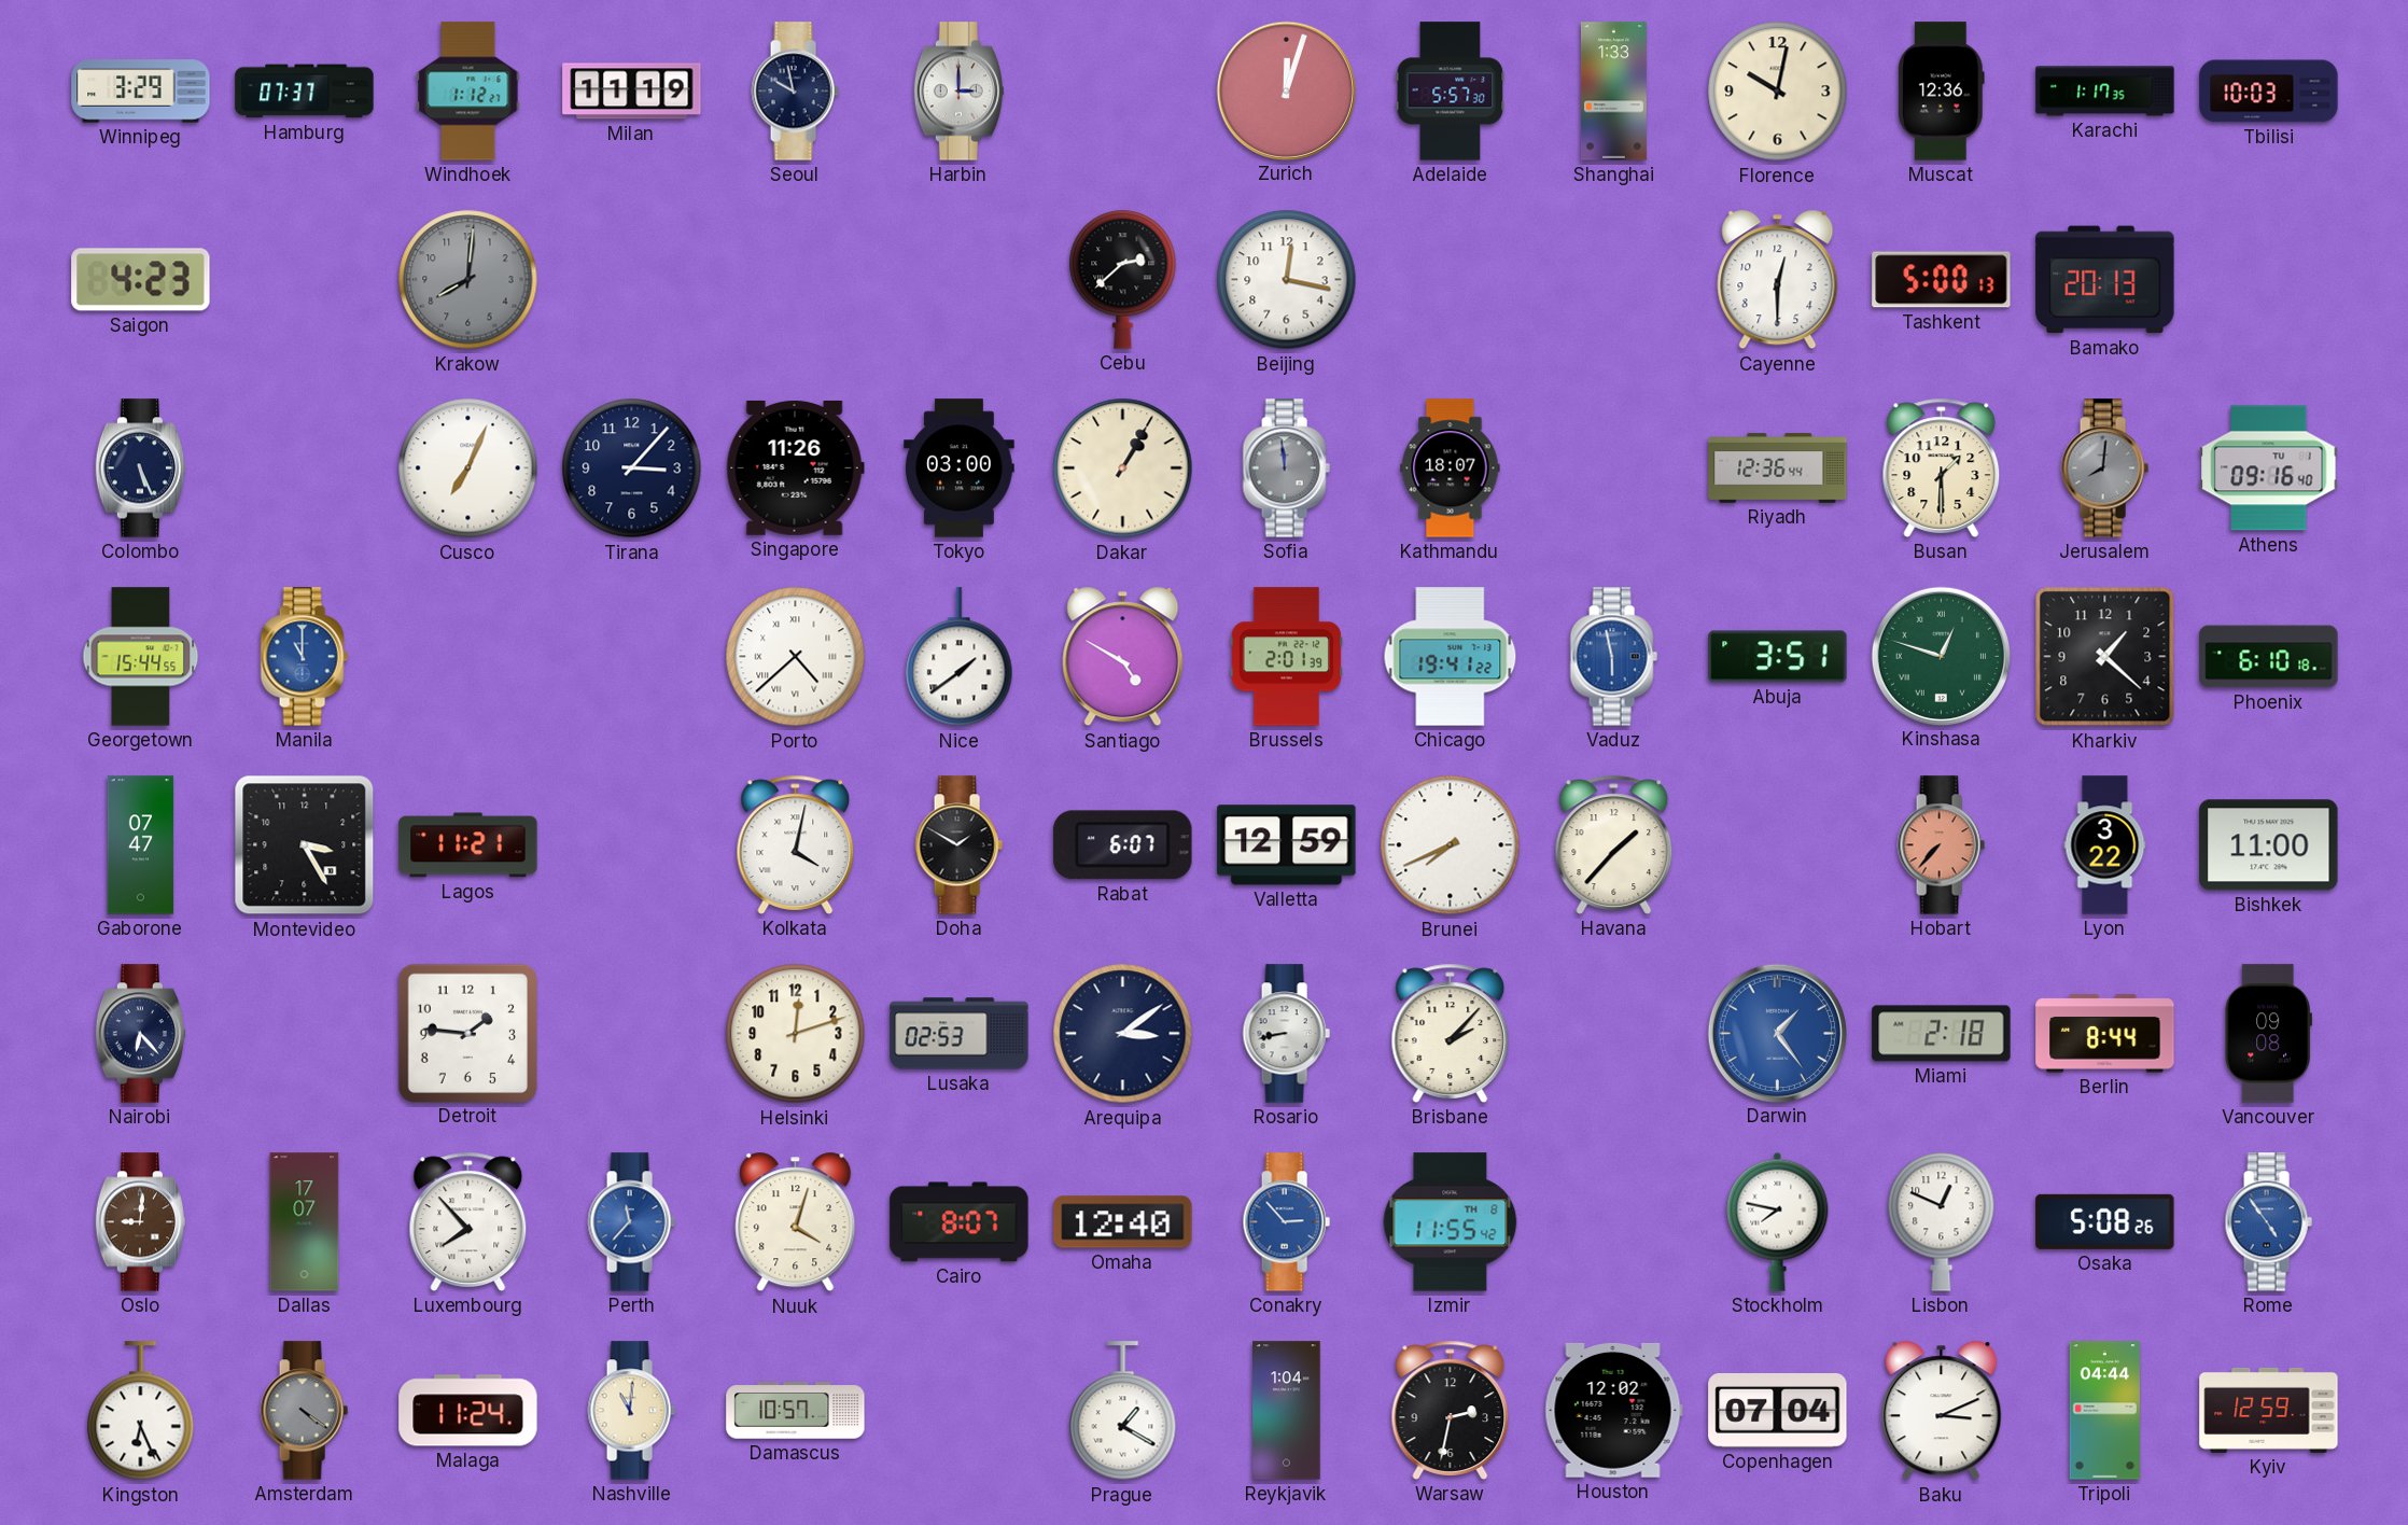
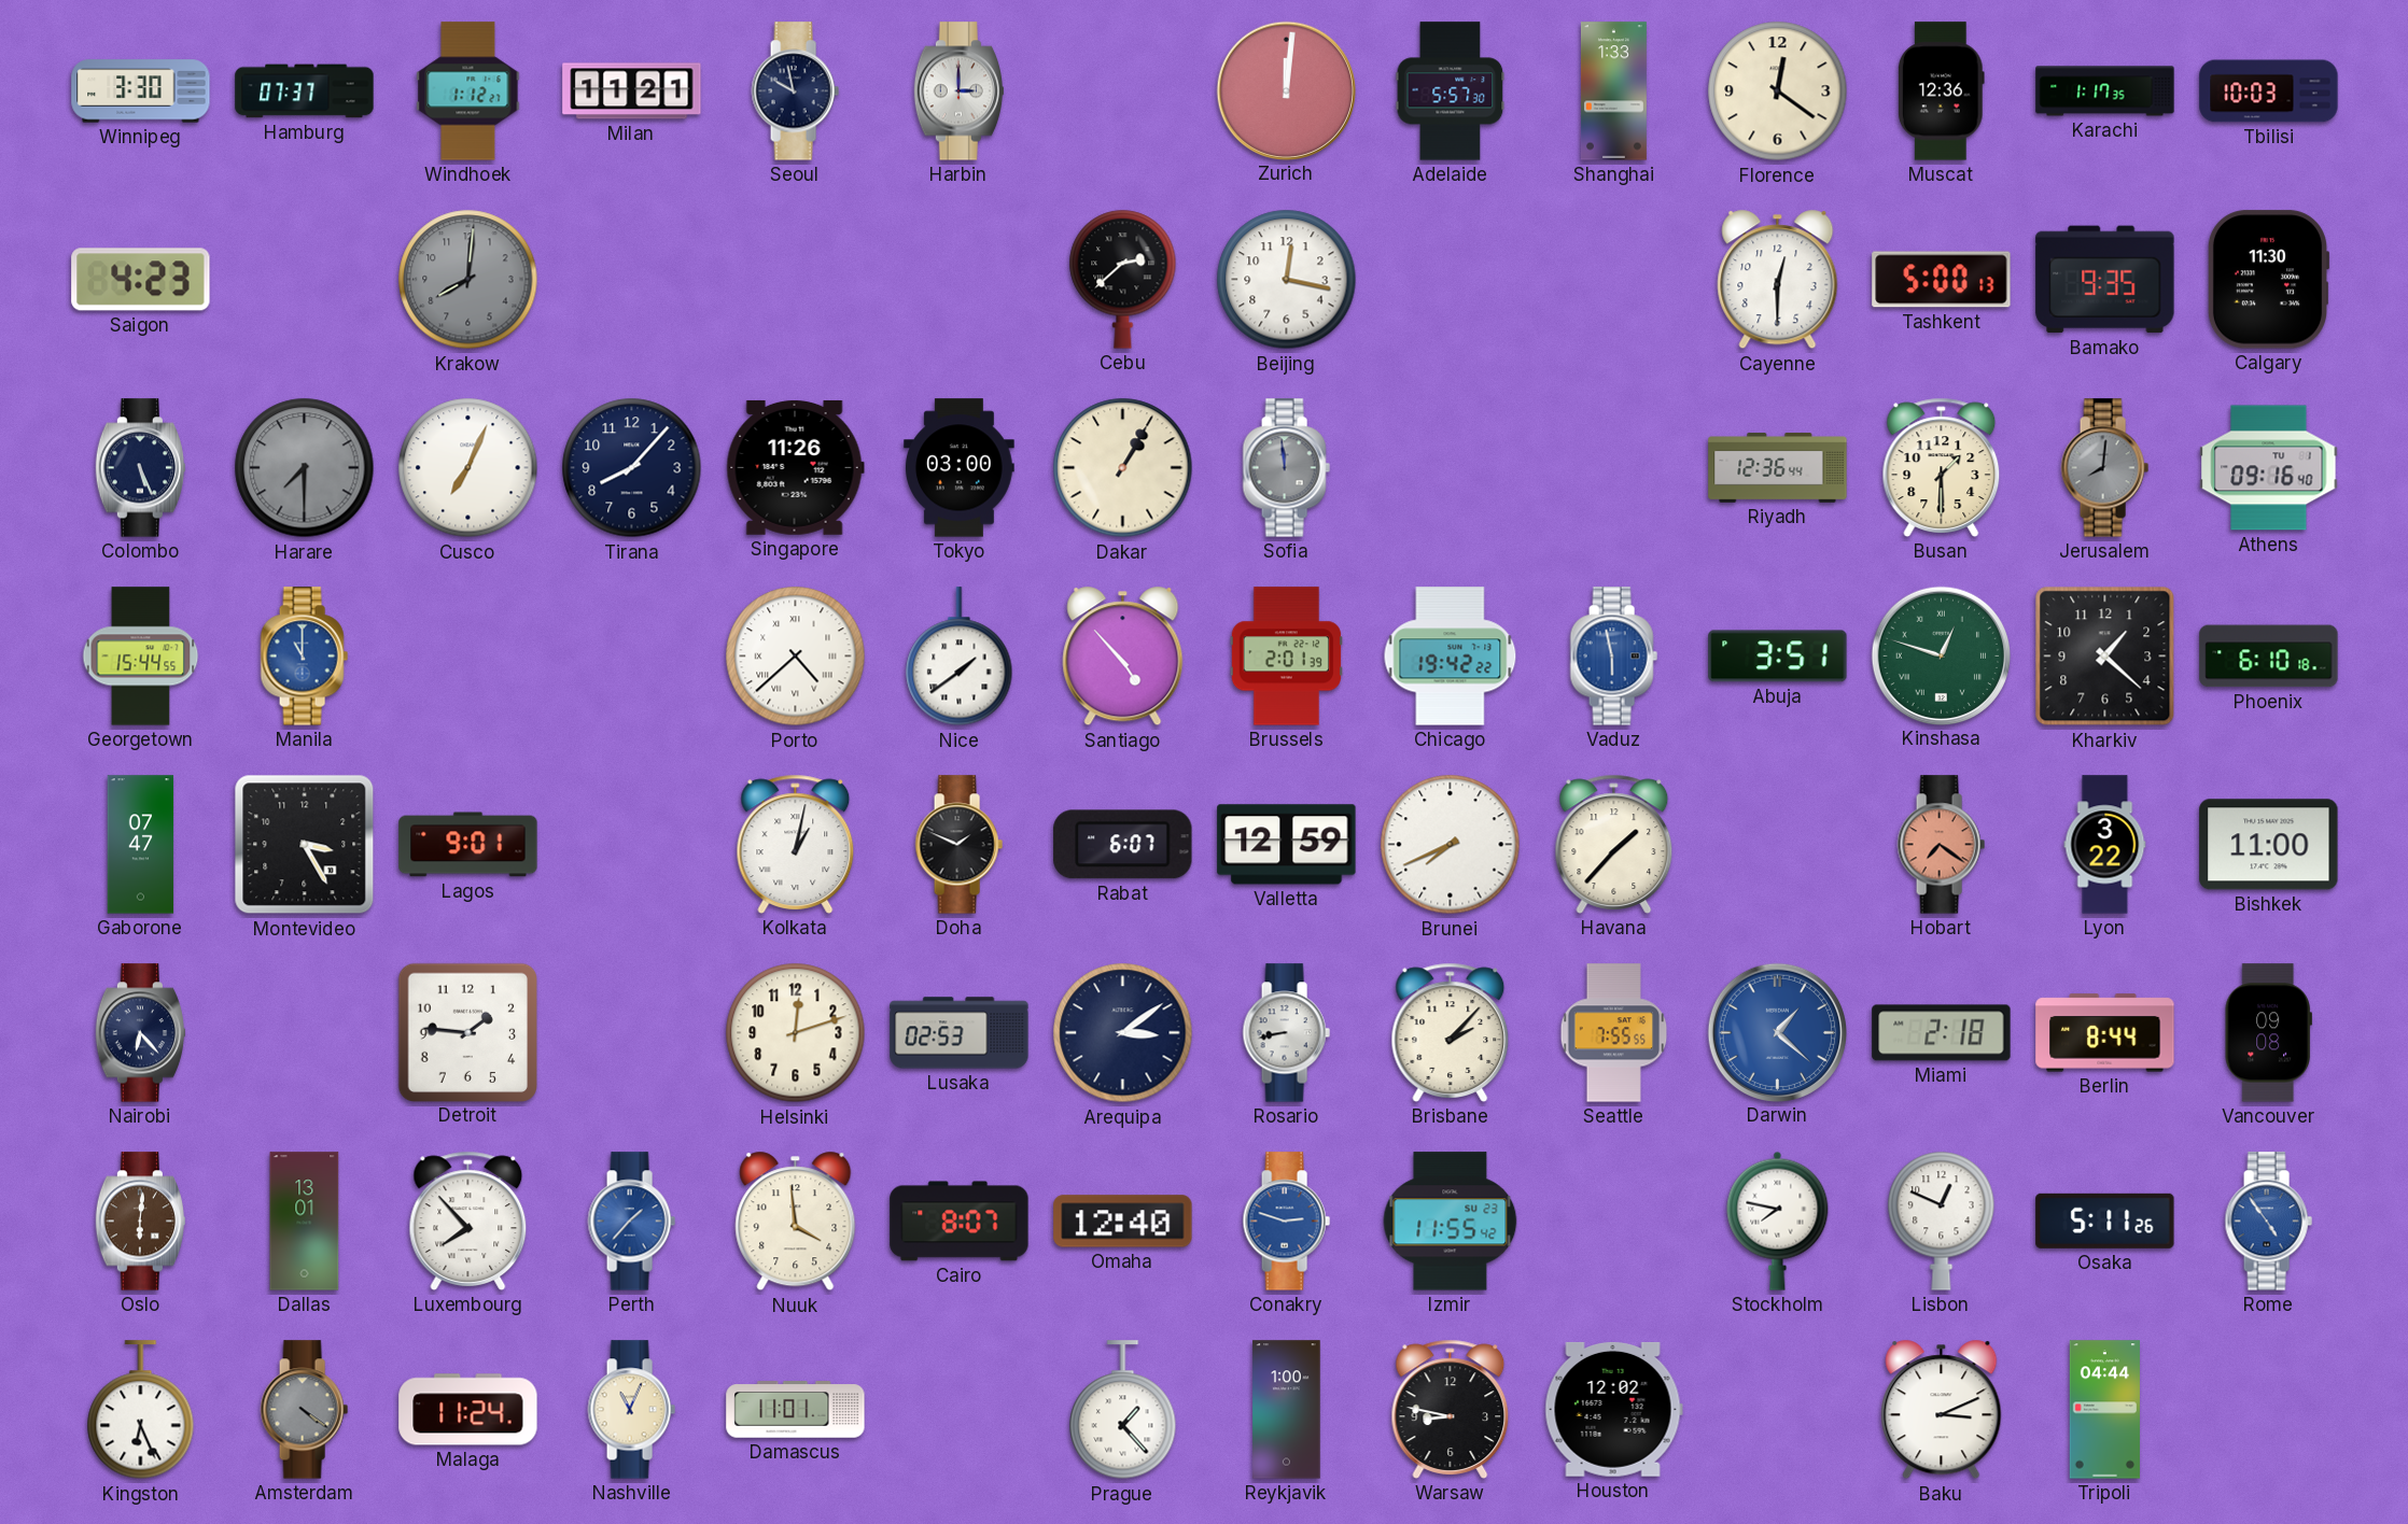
Winnipeg: 3:29 -> 3:30 (141, 91)
Milan: 11:19 -> 11:21 (632, 91)
Zurich: 12:03 -> 12:01 (1286, 90)
Florence: 10:02 -> 12:21 (1778, 91)
Bamako: 20:13 -> 9:35 (2105, 280)
Calgary: none -> 11:30 (2268, 280)
Harare: none -> 7:30 (305, 468)
Tirana: 3:07 -> 8:07 (632, 468)
Kathmandu: 18:07 -> none (1451, 468)
Santiago: 4:50 -> 4:53 (1123, 657)
Chicago: 19:41 -> 19:42 (1451, 657)
Lagos: 11:21 -> 9:01 (468, 845)
Kolkata: 4:02 -> 1:02 (796, 844)
Doha: 1:50 -> 1:49 (958, 845)
Hobart: 7:37 -> 7:21 (1941, 845)
Seattle: none -> 7:55 (1614, 1033)
Darwin: 1:24 -> 1:22 (1777, 1032)
Oslo: 9:01 -> 6:01 (141, 1222)
Dallas: 17:07 -> 13:01 (305, 1222)
Perth: 11:37 -> 1:37 (631, 1222)
Nuuk: 4:03 -> 3:59 (796, 1222)
Conakry: 2:53 -> 2:48 (1286, 1222)
Izmir date: TH 8 -> SU 23 (1451, 1222)
Osaka: 5:08 -> 5:11 (2105, 1220)
Nashville: 11:01 -> 11:04 (631, 1410)
Damascus: 10:57 -> 11:01 (796, 1410)
Prague: 1:20 -> 1:23 (1123, 1410)
Reykjavik: 1:04 -> 1:00 (1287, 1410)
Warsaw: 2:32 -> 8:47 (1451, 1409)
Copenhagen: 07:04 -> none (1778, 1411)
Kyiv: 12:59 -> none (2269, 1410)
